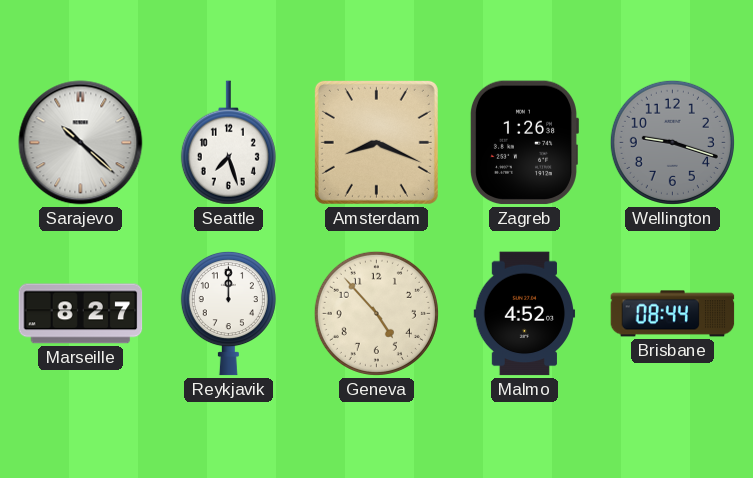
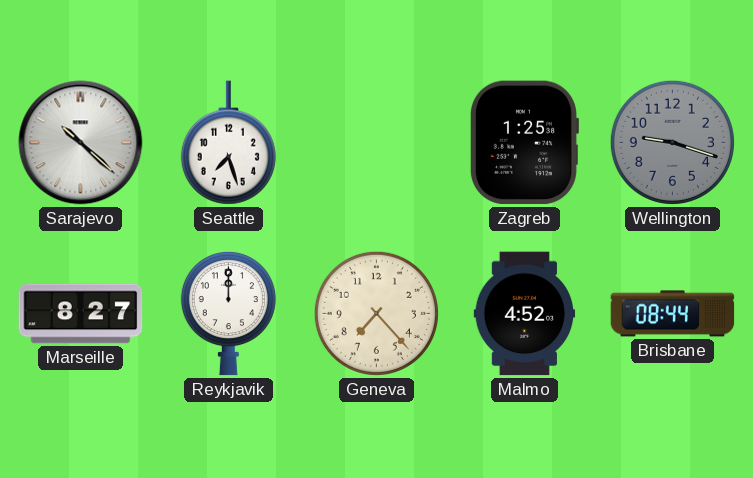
Amsterdam: 8:19 -> none (376, 142)
Zagreb: 1:26 -> 1:25 (524, 143)
Geneva: 4:53 -> 7:23 (376, 313)
